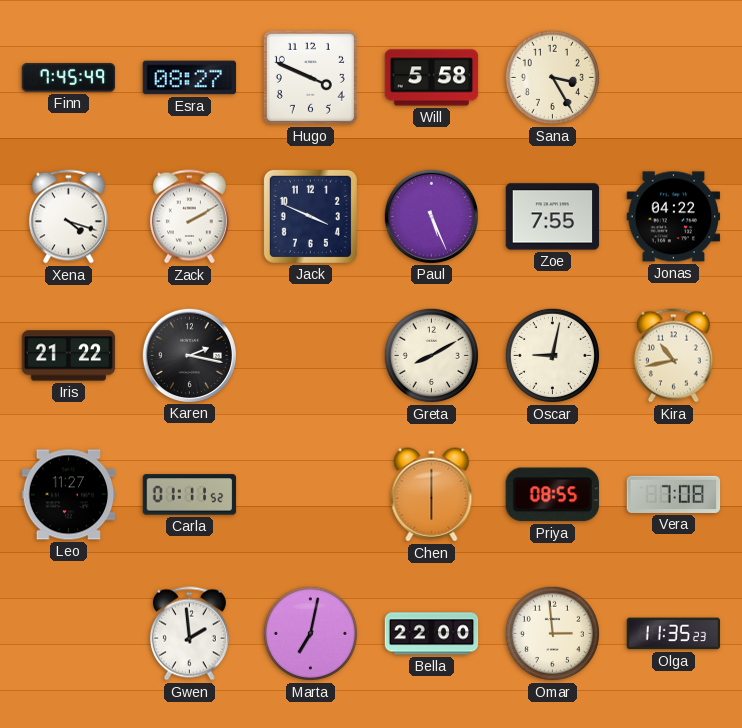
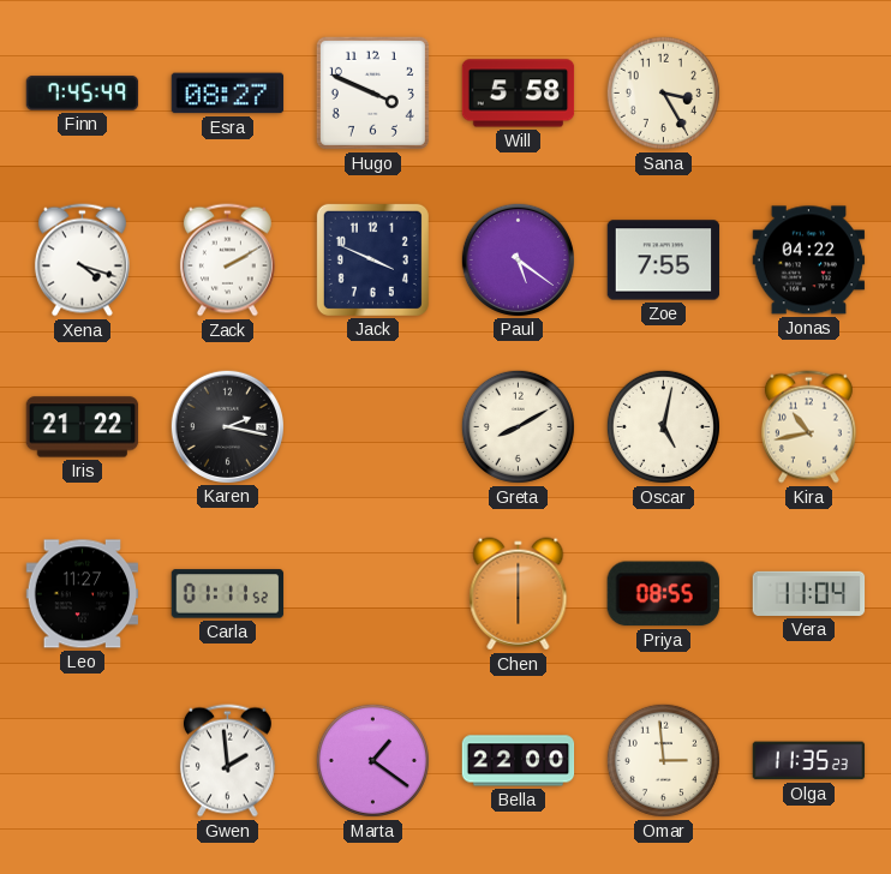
Paul: 5:26 -> 5:21 (518, 259)
Oscar: 9:02 -> 5:02 (663, 426)
Vera: 7:08 -> 11:04 (809, 593)
Marta: 7:02 -> 1:21 (372, 760)
